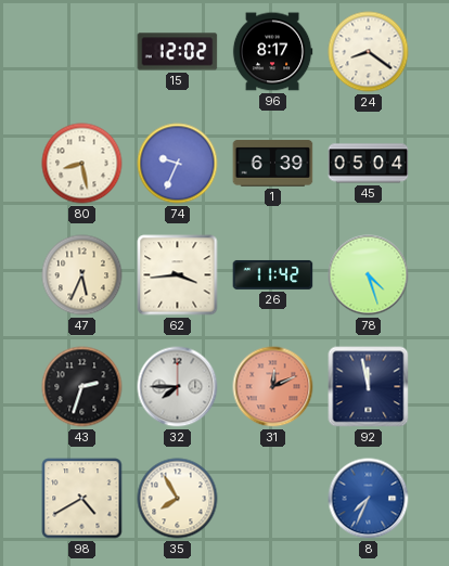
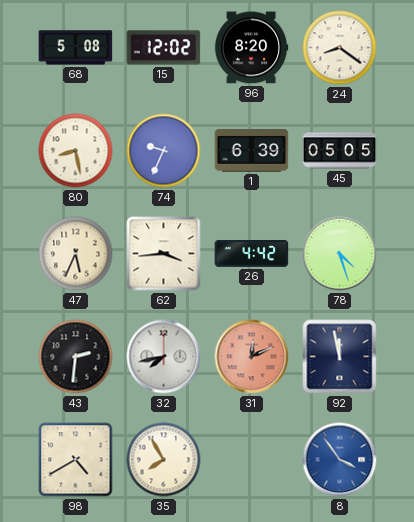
68: none -> 5:08 (76, 48)
96: 8:17 -> 8:20 (251, 48)
45: 05:04 -> 05:05 (340, 151)
26: 11:42 -> 4:42 (252, 254)
43: 2:33 -> 2:31 (76, 357)
32: 7:45 -> 7:43 (164, 357)
8: 7:34 -> 3:54 (340, 460)
